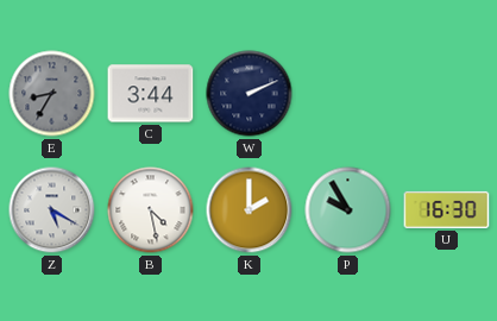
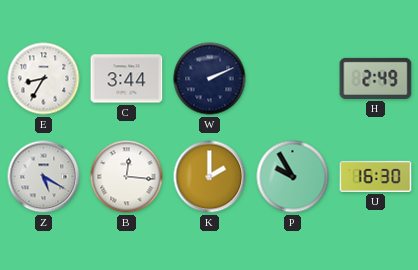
E dial: grey -> white (44, 79)
H: none -> 2:49 (376, 78)
B: 4:28 -> 12:16 (127, 177)
